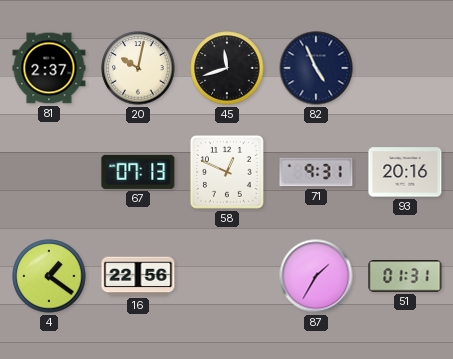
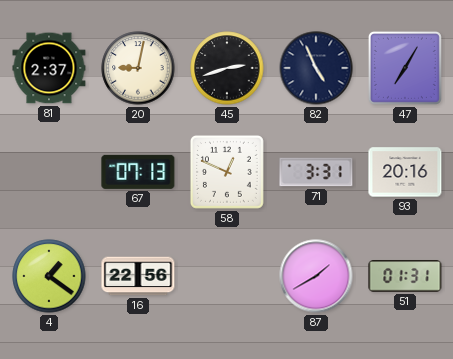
20: 10:02 -> 9:02 (138, 68)
45: 11:42 -> 2:42 (227, 68)
47: none -> 7:05 (405, 68)
71: 9:31 -> 3:31 (316, 172)
87: 1:35 -> 1:40 (316, 276)
